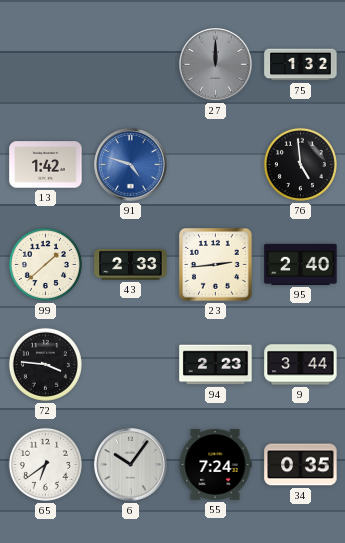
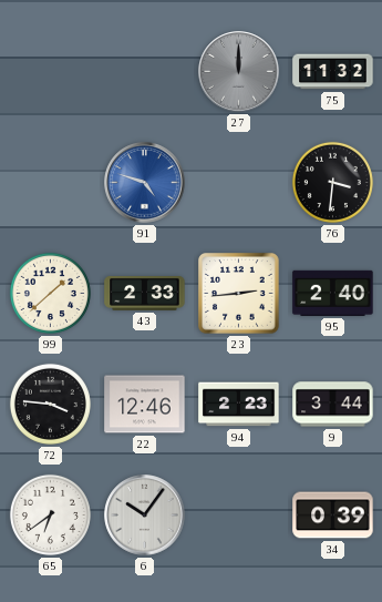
75: 1:32 -> 11:32 (333, 72)
13: 1:42 -> none (46, 165)
76: 4:59 -> 3:31 (332, 182)
22: none -> 12:46 (145, 405)
55: 7:24 -> none (215, 465)
34: 0:35 -> 0:39 (333, 516)
